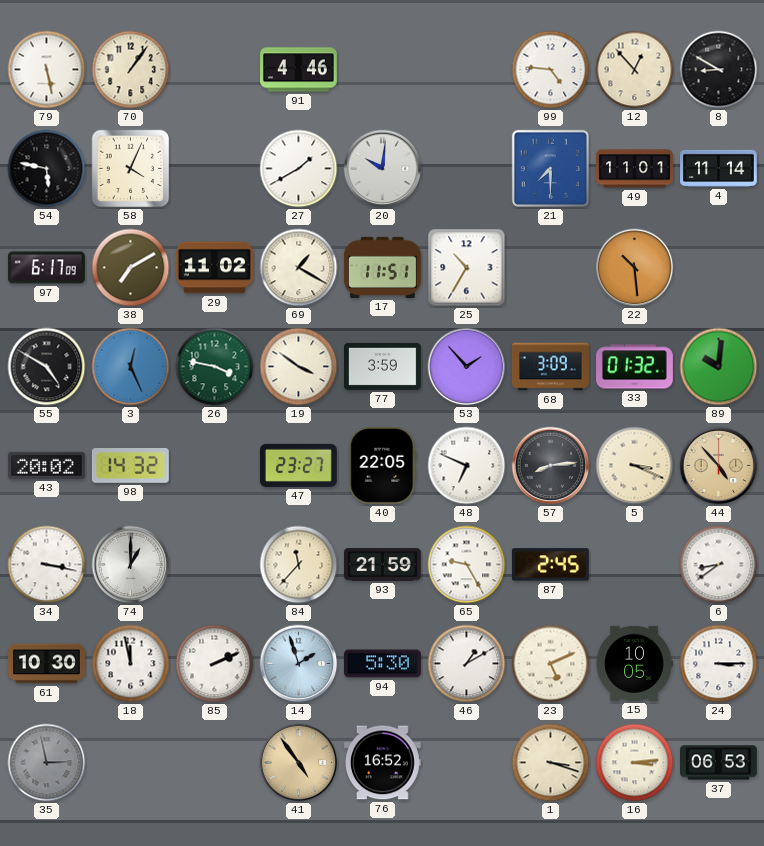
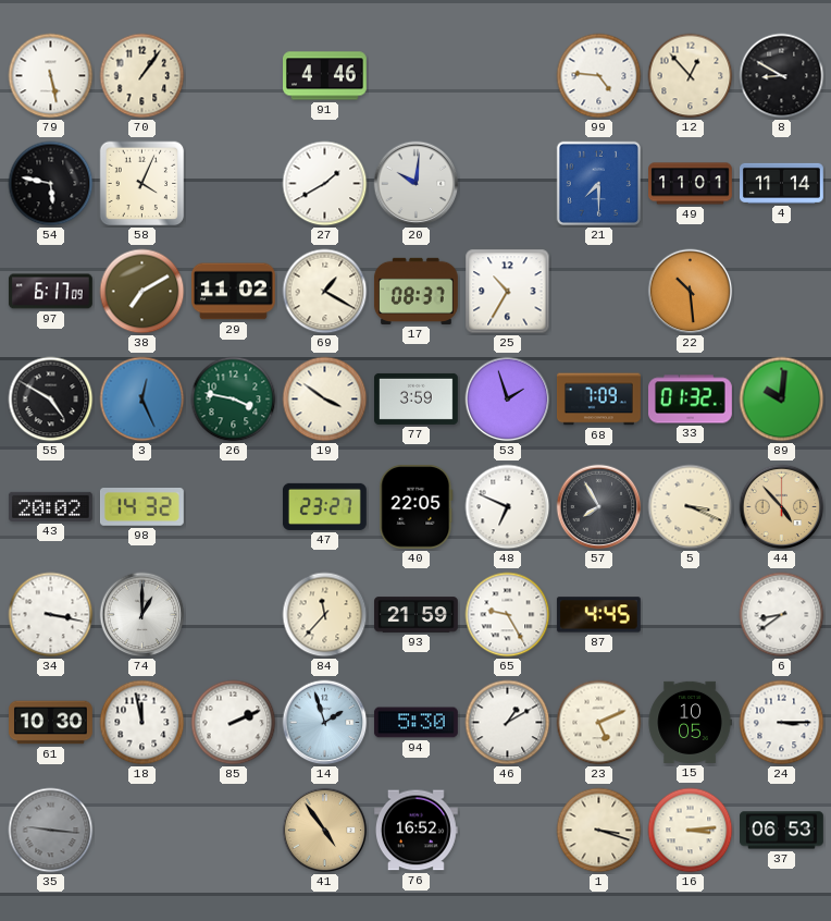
17: 11:51 -> 08:37 (417, 291)
53: 1:53 -> 1:57 (508, 400)
68: 3:09 -> 7:09 (598, 400)
57: 8:14 -> 7:55 (599, 507)
87: 2:45 -> 4:45 (598, 615)
35: 2:58 -> 9:16 (51, 831)
